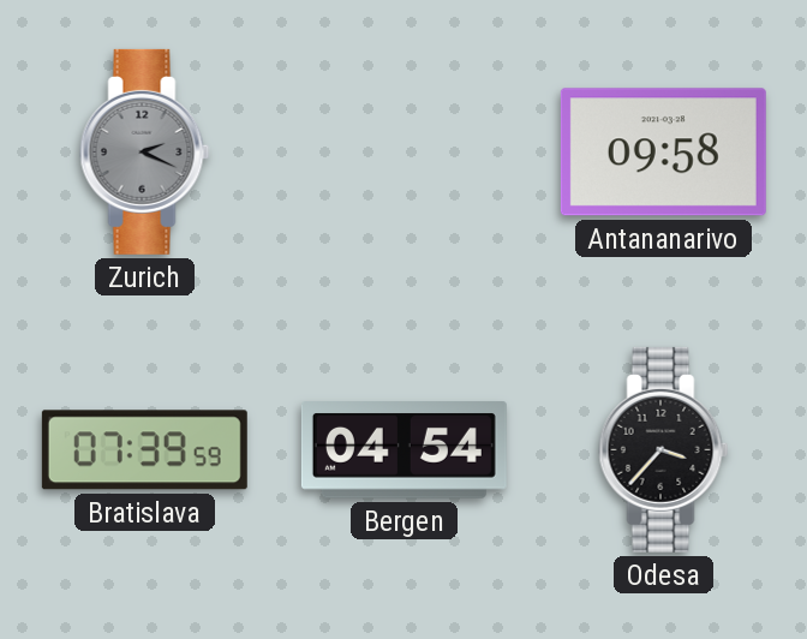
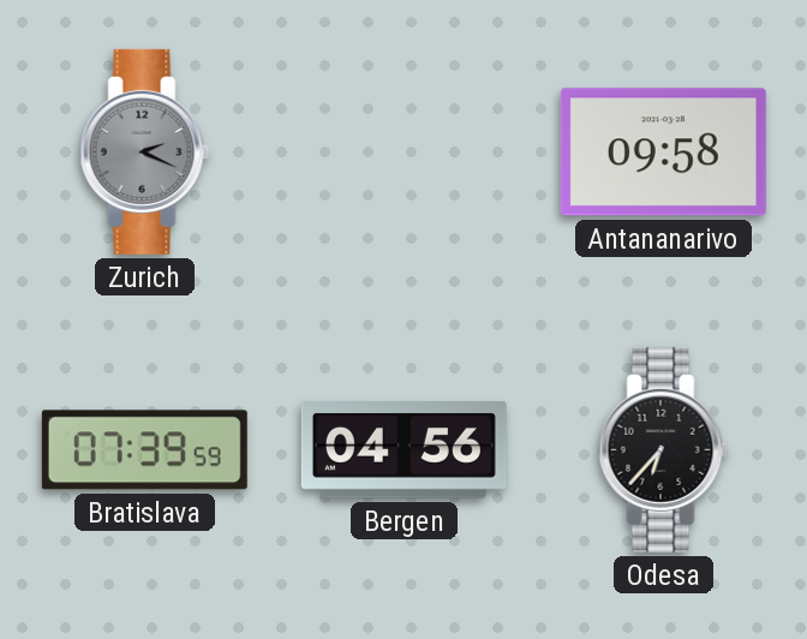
Bergen: 04:54 -> 04:56 (403, 450)
Odesa: 3:37 -> 6:37 (664, 449)
